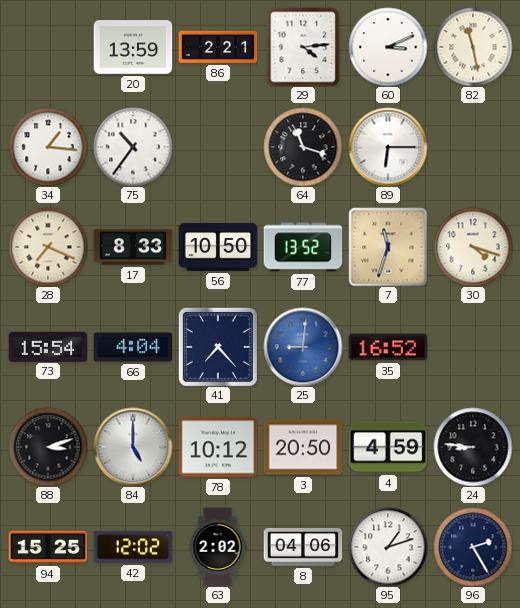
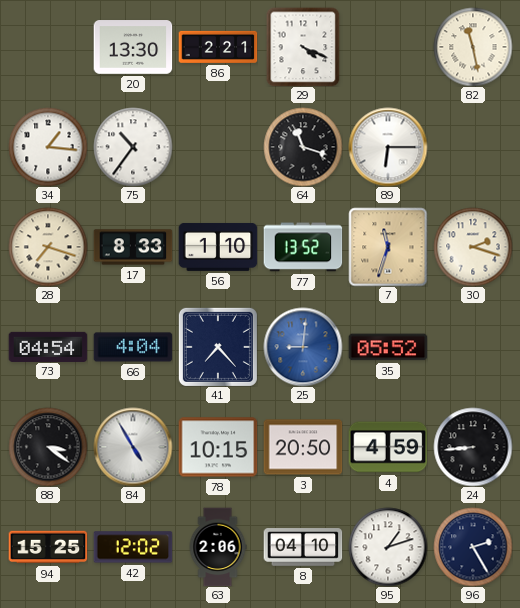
20: 13:59 -> 13:30 (133, 47)
29: 4:14 -> 4:19 (303, 47)
60: 3:11 -> none (388, 47)
28: 7:19 -> 7:18 (48, 247)
56: 10:50 -> 1:10 (218, 247)
30: 4:18 -> 2:18 (473, 247)
73: 15:54 -> 04:54 (48, 346)
35: 16:52 -> 05:52 (388, 347)
88: 3:12 -> 3:21 (48, 447)
84: 5:00 -> 4:55 (133, 447)
78: 10:12 -> 10:15 (218, 447)
24: 8:46 -> 8:44 (473, 447)
63: 2:02 -> 2:06 (218, 547)
8: 04:06 -> 04:10 (303, 547)
